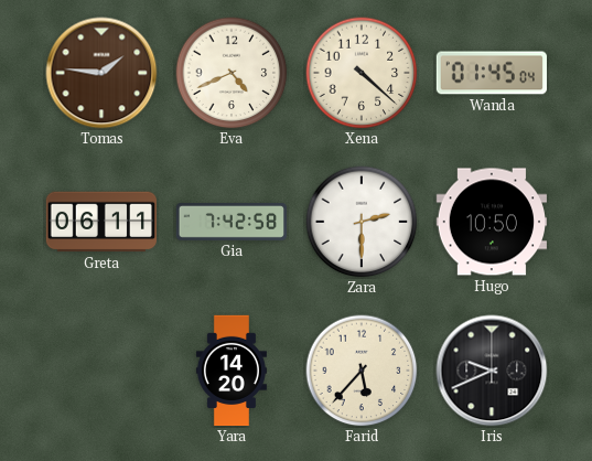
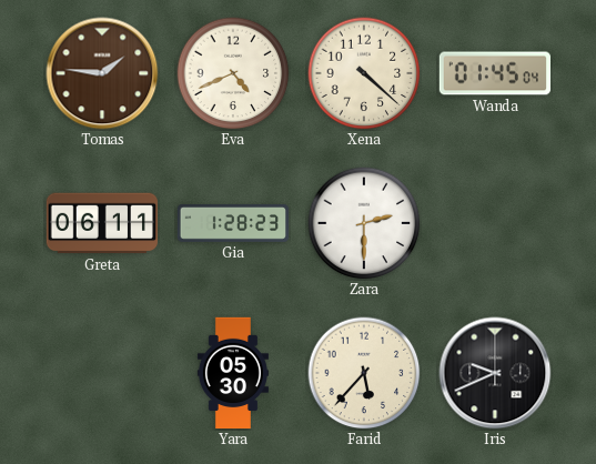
Gia: 7:42 -> 1:28 (233, 224)
Hugo: 10:50 -> none (491, 222)
Yara: 14:20 -> 05:30 (233, 373)
